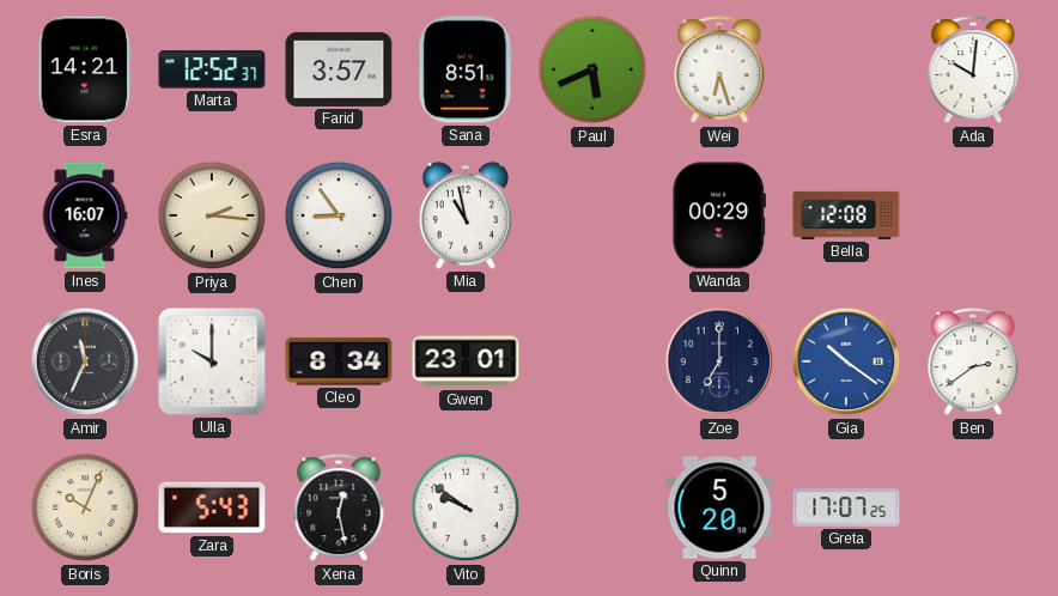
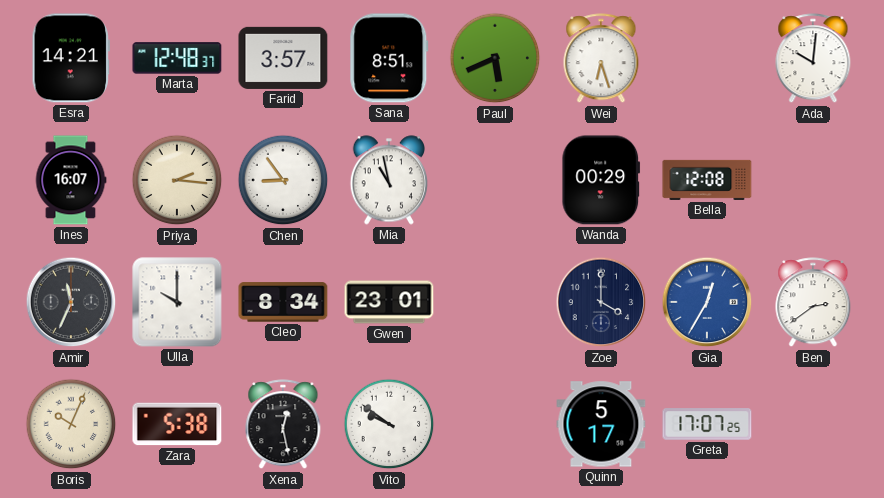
Marta: 12:52 -> 12:48 (177, 58)
Zoe: 7:00 -> 4:00 (601, 302)
Gia: 10:21 -> 12:35 (707, 302)
Zara: 5:43 -> 5:38 (177, 424)
Quinn: 5:20 -> 5:17 (601, 424)
